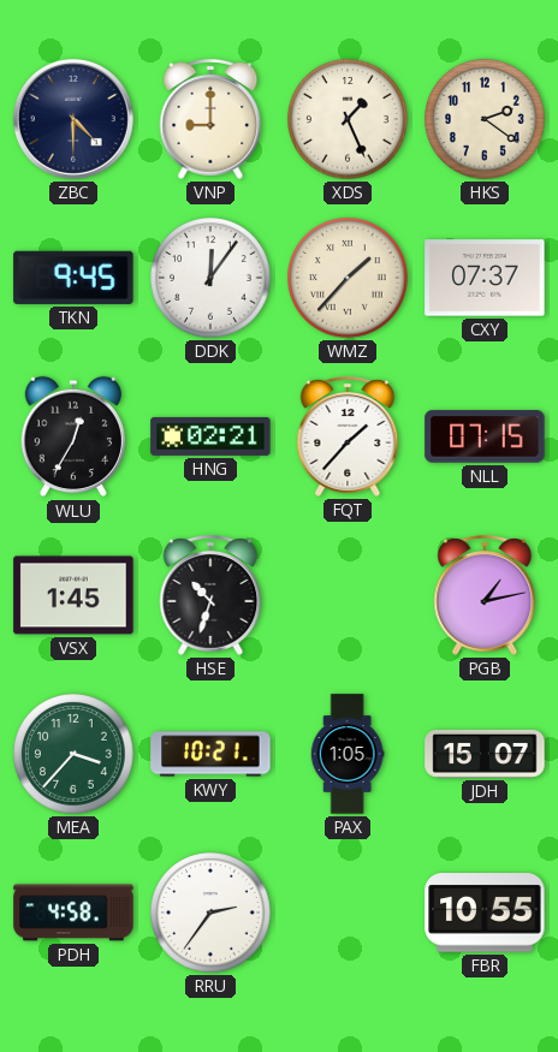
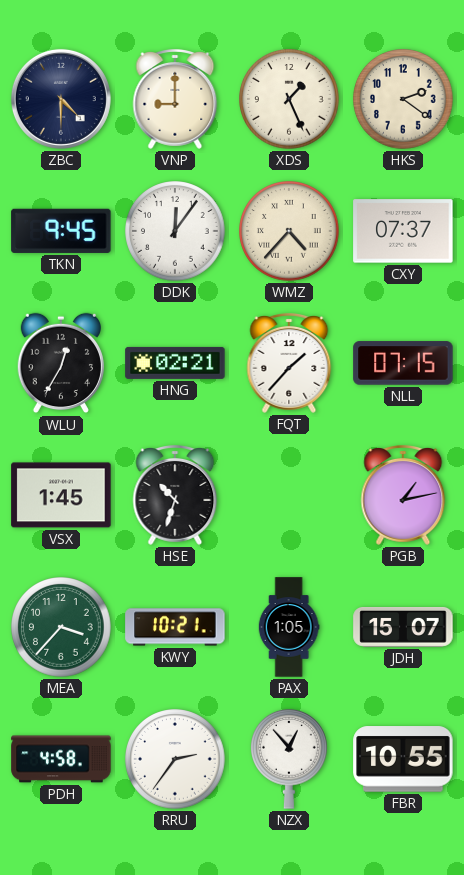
WMZ: 1:37 -> 4:37 (289, 231)
NZX: none -> 12:53 (290, 759)
